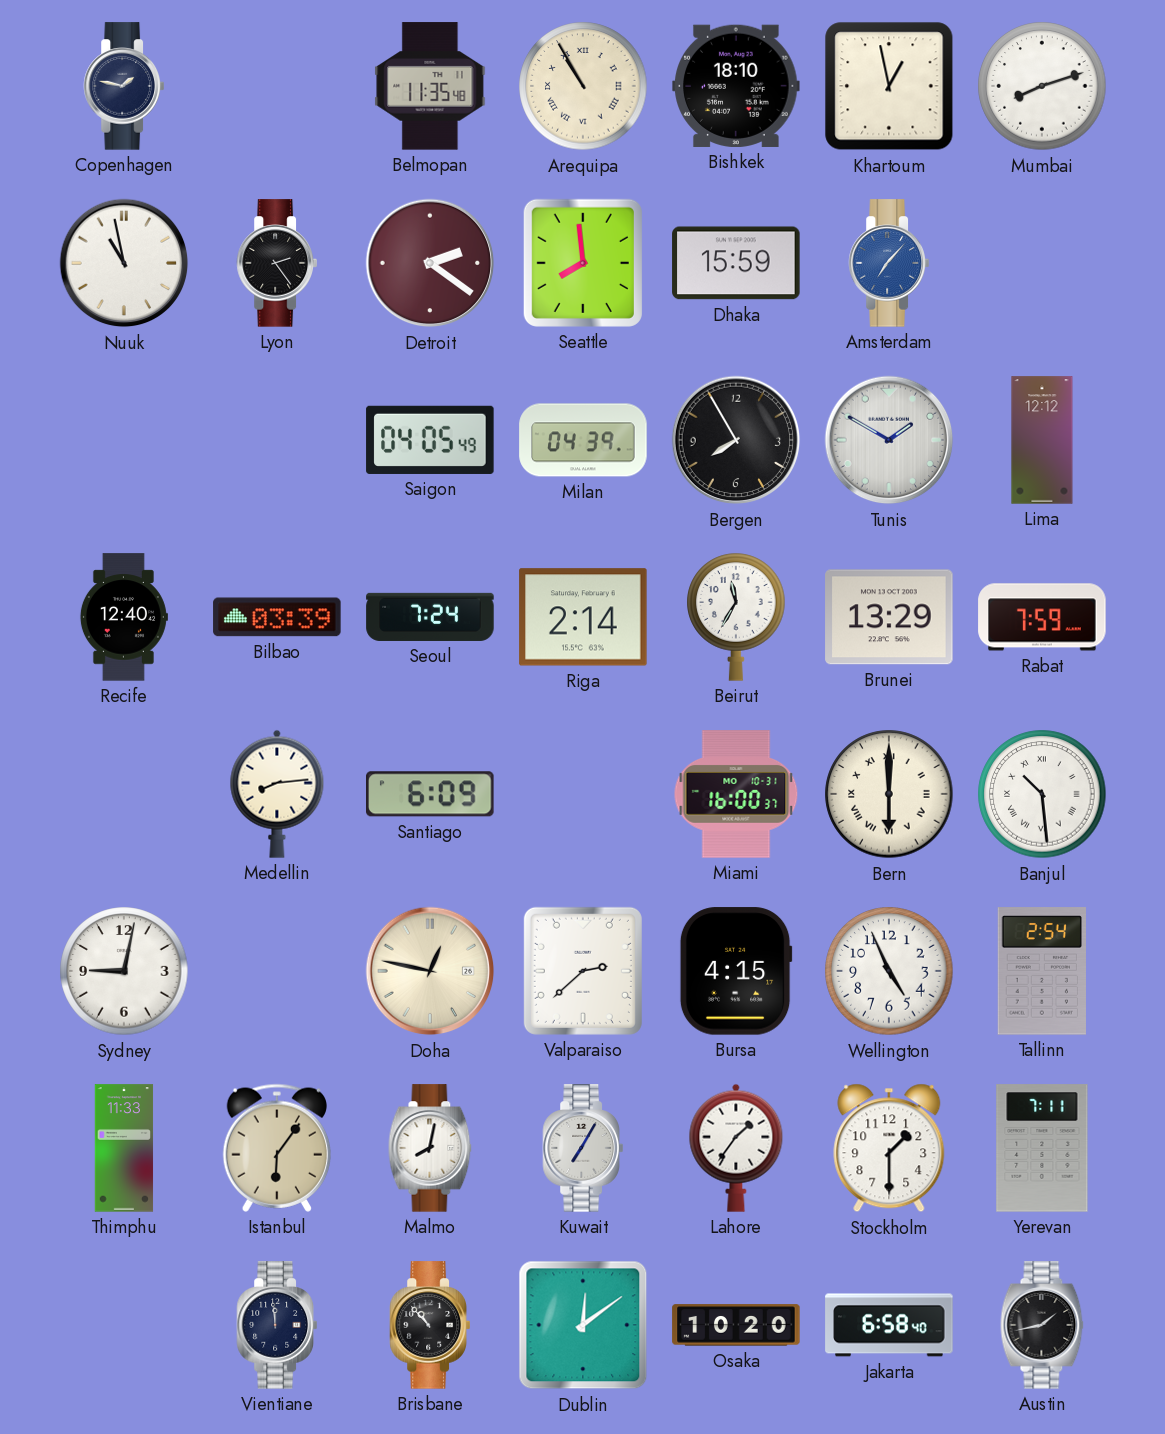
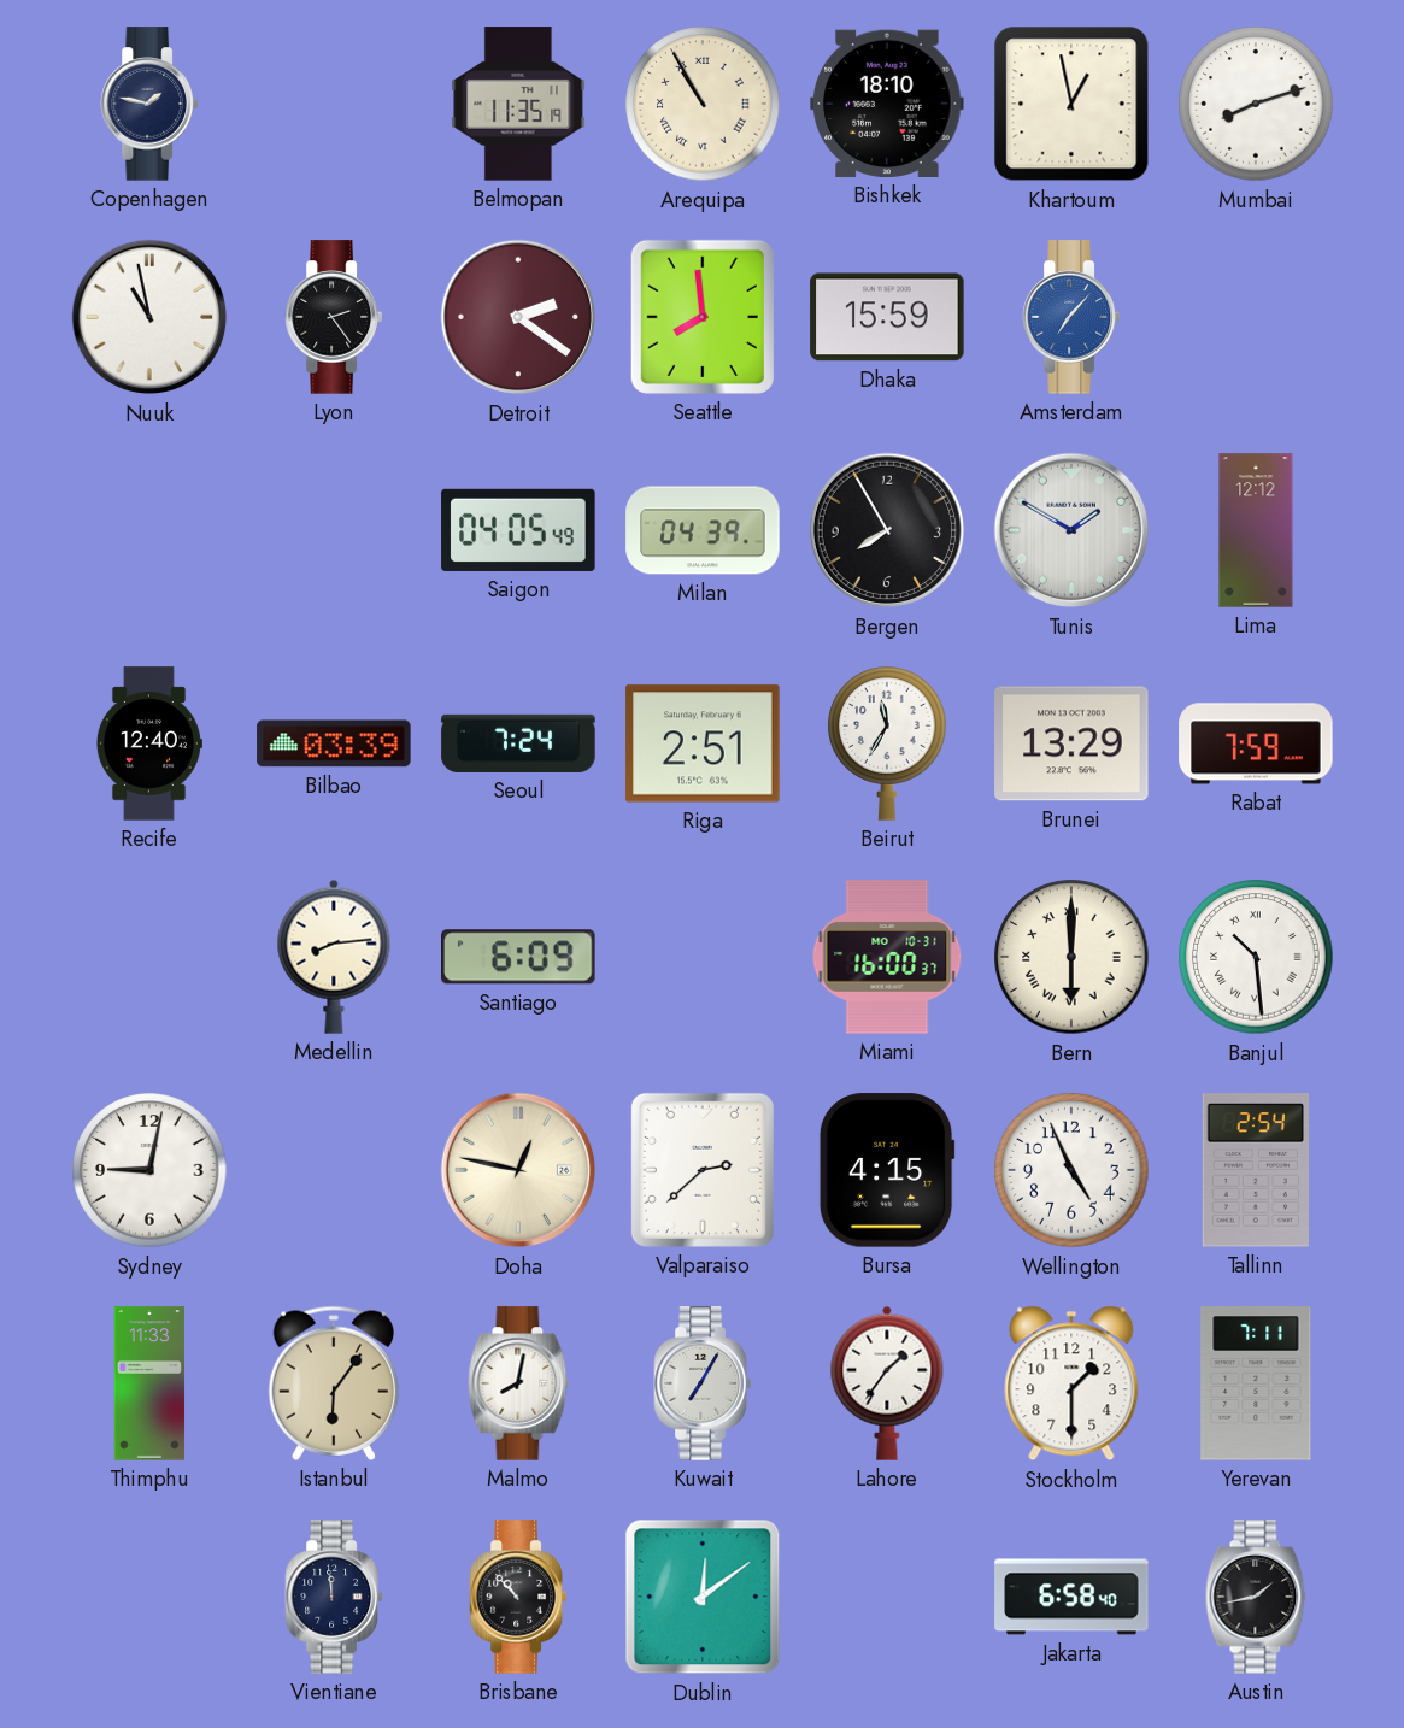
Belmopan: 11:35:48 -> 11:35:19 (518, 104)
Riga: 2:14 -> 2:51 (703, 743)
Osaka: 10:20 -> none (736, 1325)
